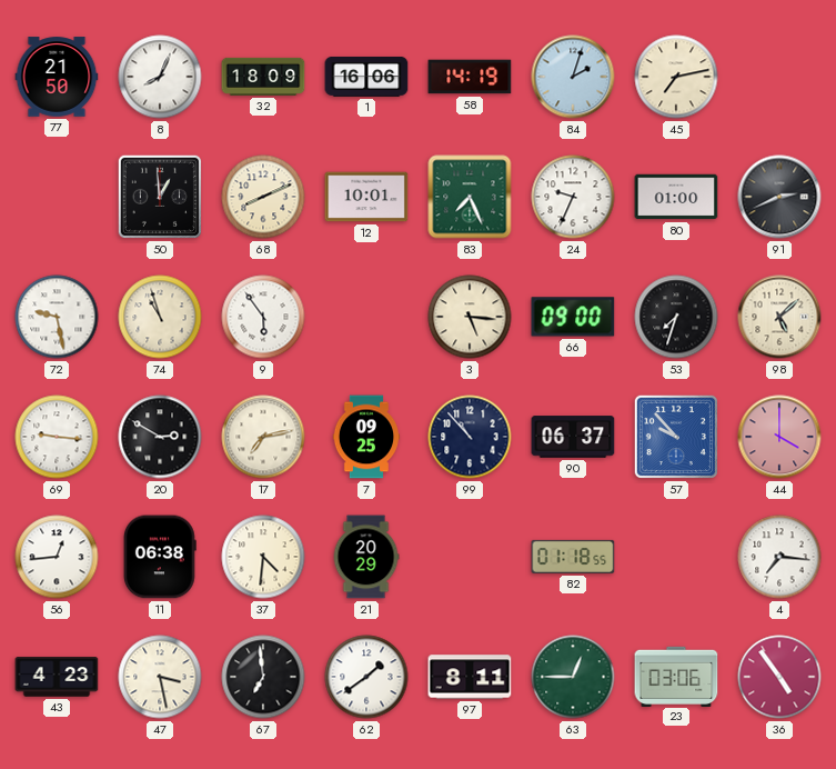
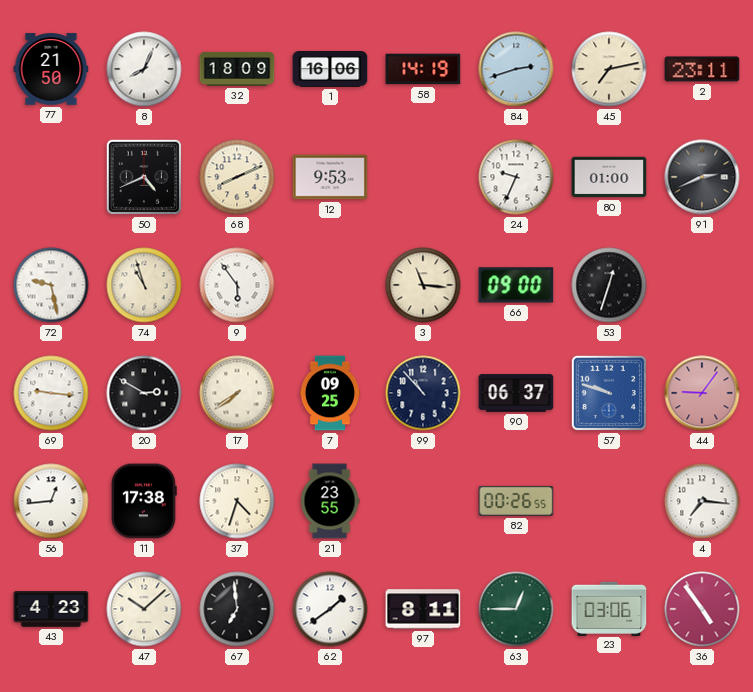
84: 2:03 -> 2:42 (516, 69)
2: none -> 23:11 (702, 69)
50: 12:59 -> 4:41 (144, 177)
12: 10:01 -> 9:53 (330, 177)
83: 7:26 -> none (470, 197)
3: 5:16 -> 11:16 (423, 285)
53: 7:33 -> 12:33 (609, 285)
98: 5:08 -> none (779, 317)
17: 7:13 -> 7:39 (237, 393)
57: 9:53 -> 9:48 (609, 393)
44: 4:00 -> 9:06 (702, 393)
11: 06:38 -> 17:38 (144, 501)
37: 4:31 -> 4:33 (237, 501)
21: 20:29 -> 23:55 (330, 501)
82: 01:18 -> 00:26 (516, 501)
47: 3:28 -> 10:08 (144, 609)
